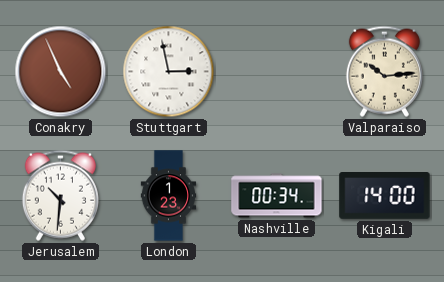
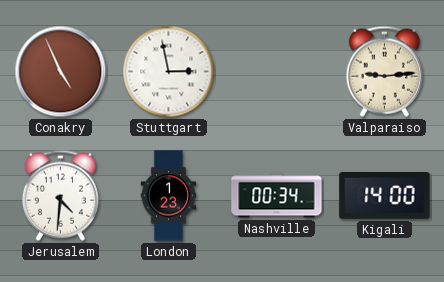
Valparaiso: 10:14 -> 9:14 (384, 71)
Jerusalem: 10:31 -> 4:31 (60, 195)
